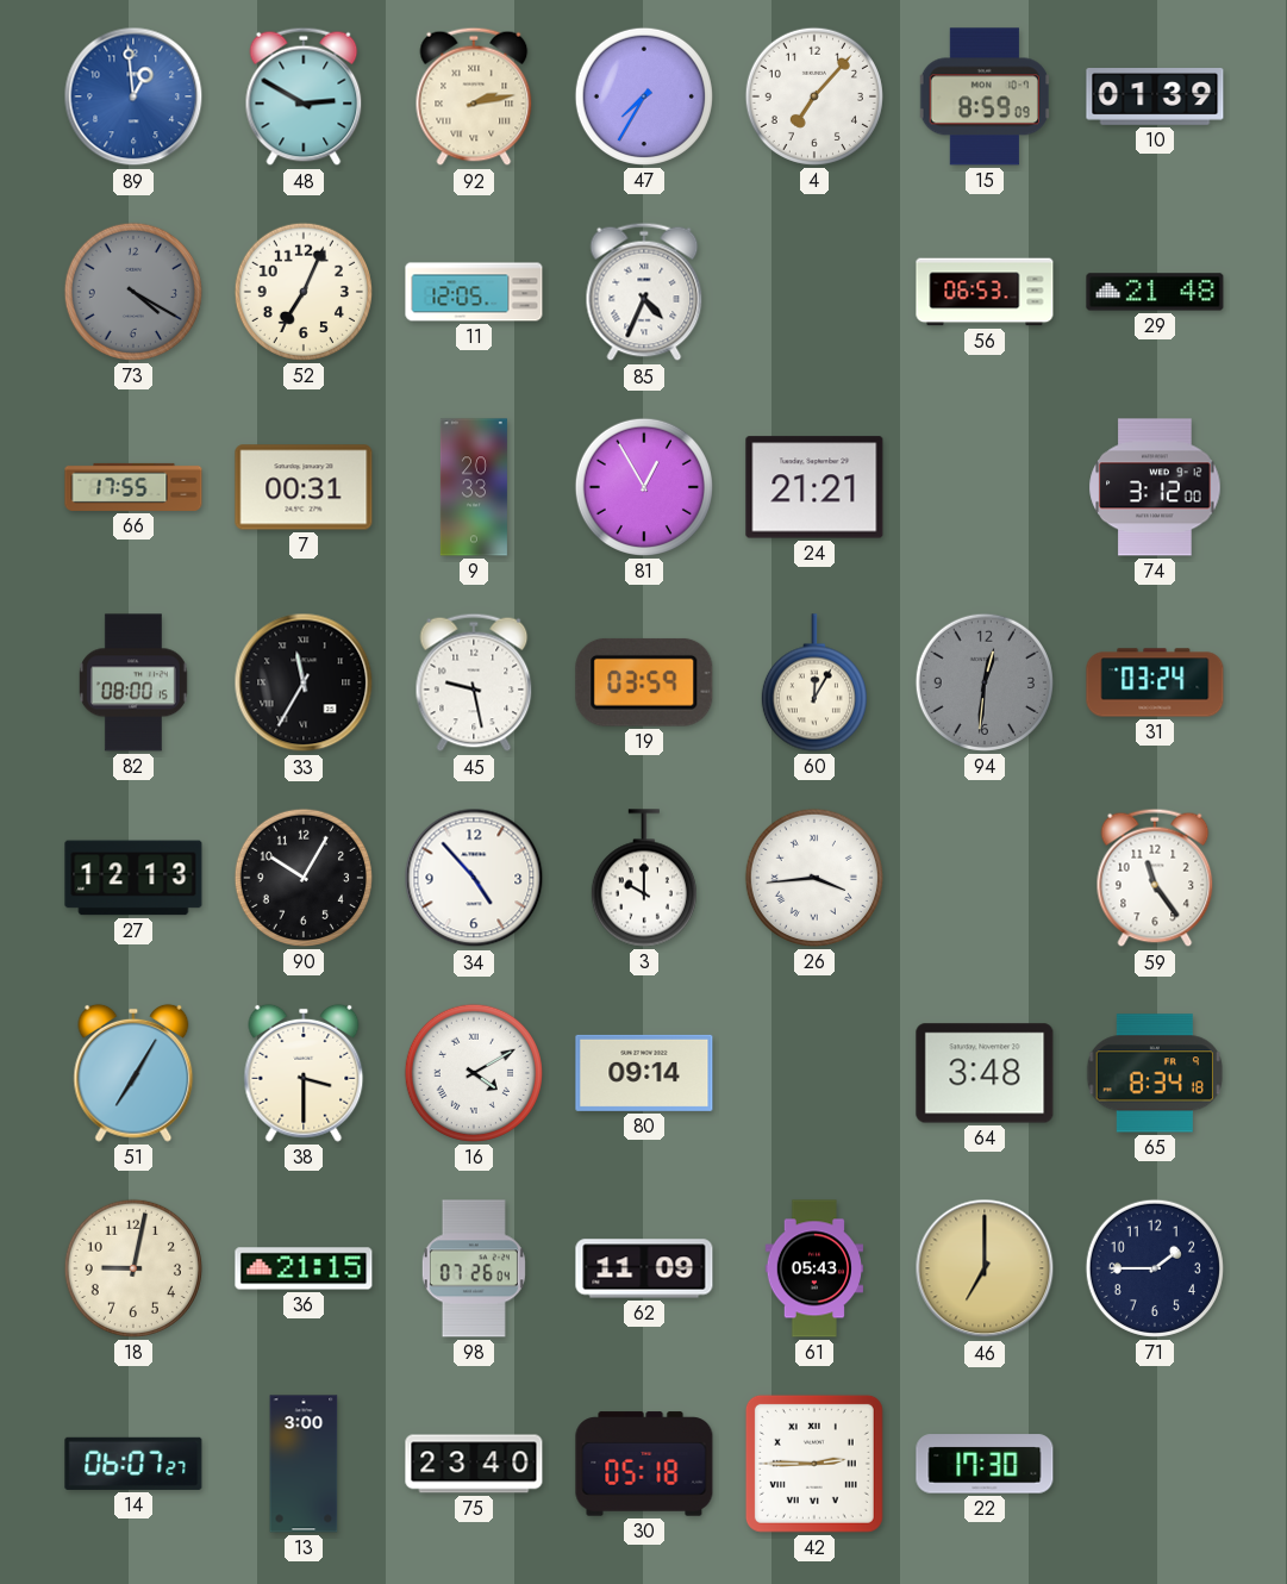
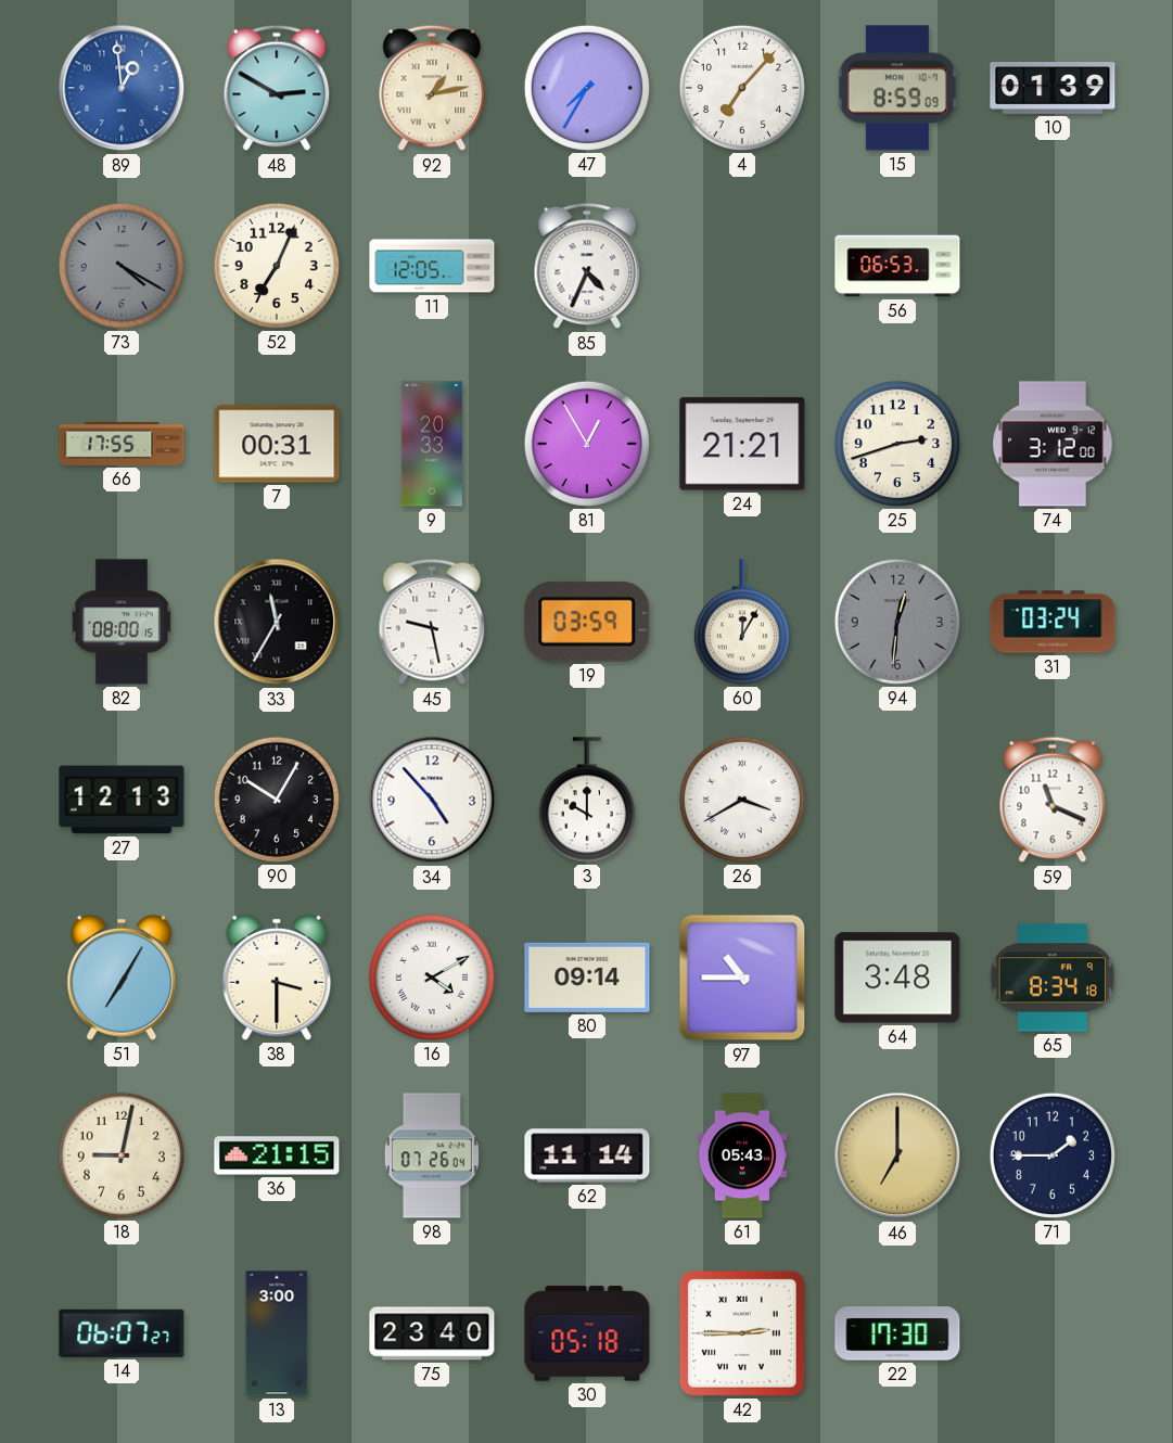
92: 2:13 -> 1:13 (432, 88)
29: 21:48 -> none (1155, 292)
25: none -> 2:42 (897, 444)
26: 3:44 -> 3:40 (742, 800)
59: 11:24 -> 11:19 (1053, 800)
97: none -> 10:45 (742, 978)
62: 11:09 -> 11:14 (587, 1155)
